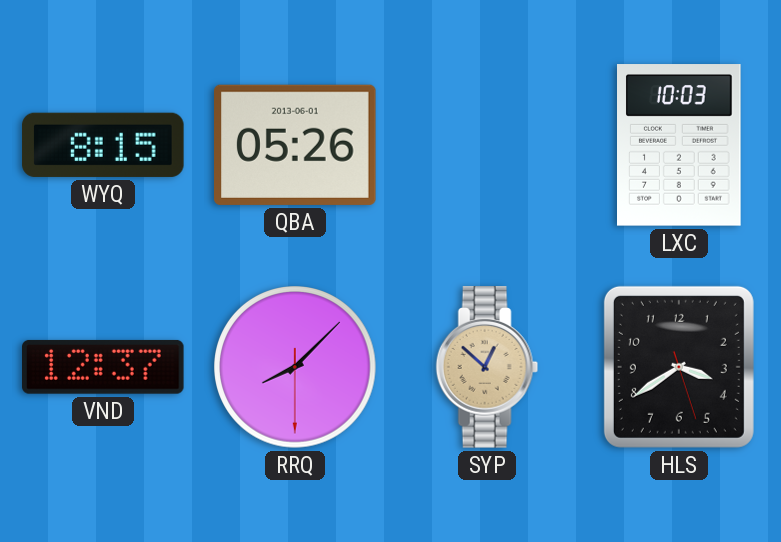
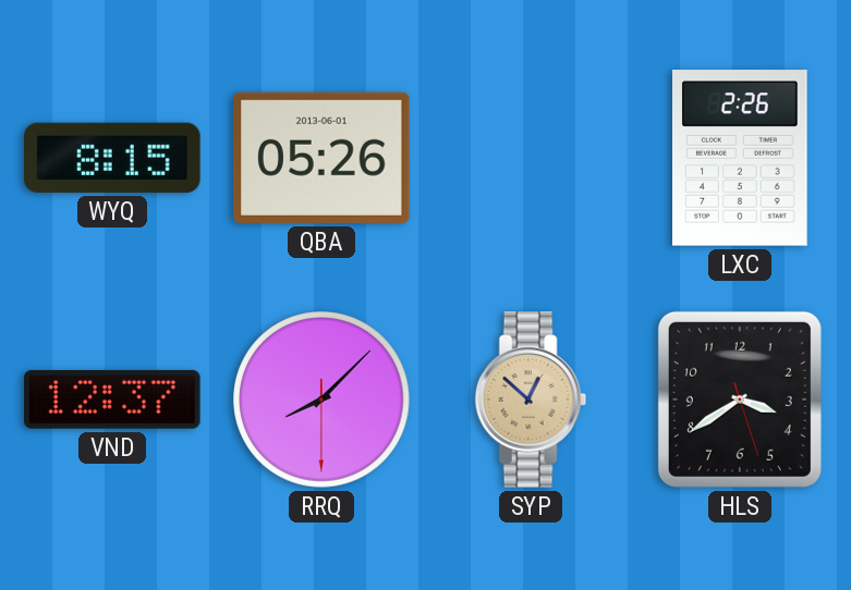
LXC: 10:03 -> 2:26 (740, 158)
